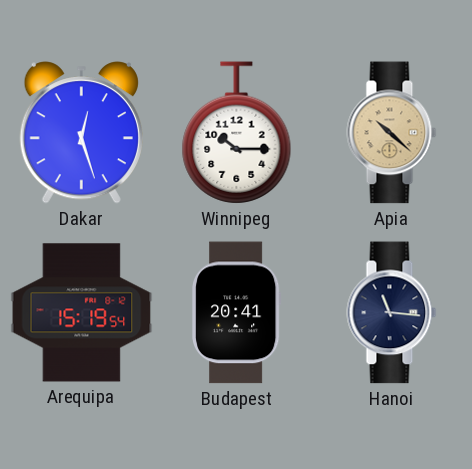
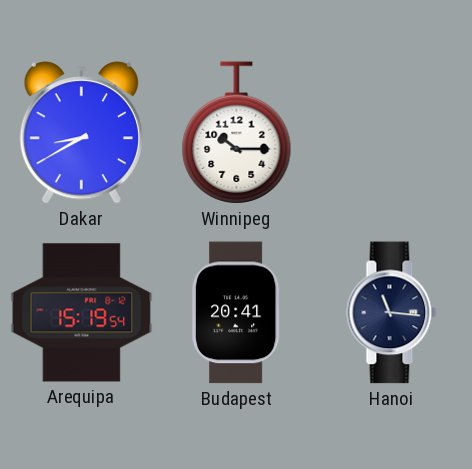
Dakar: 12:27 -> 8:40 (81, 133)
Apia: 10:22 -> none (392, 133)
